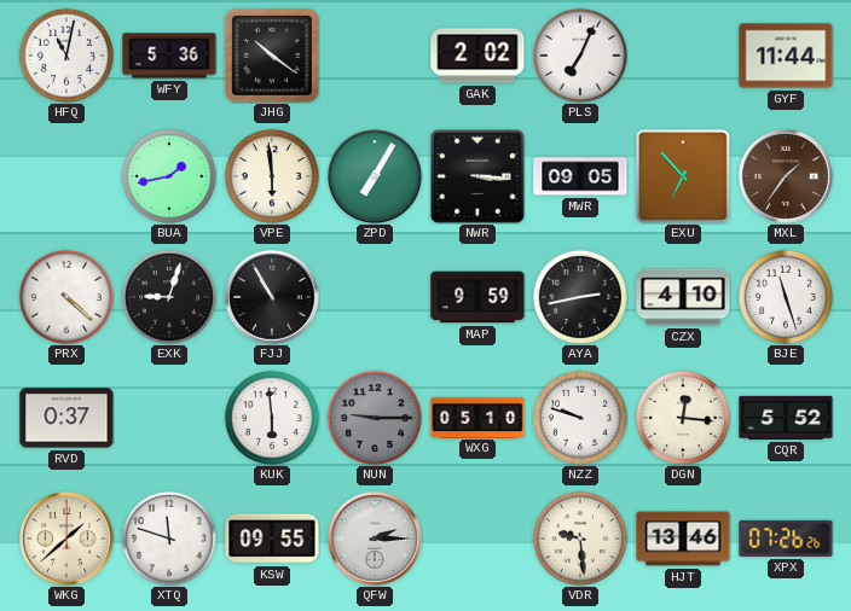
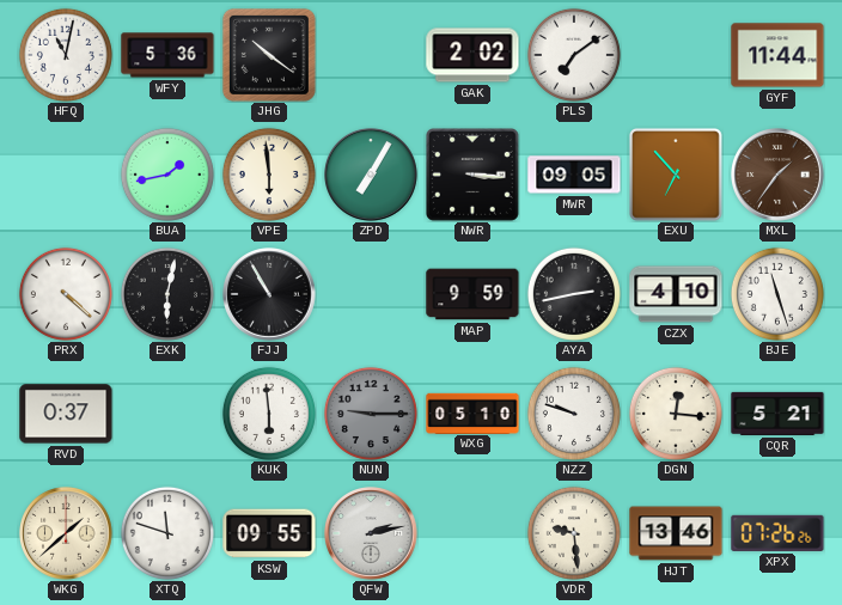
PLS: 7:04 -> 7:09 (574, 55)
EXK: 9:03 -> 6:02 (167, 294)
CQR: 5:52 -> 5:21 (777, 414)
QFW: 2:15 -> 2:13 (372, 534)
